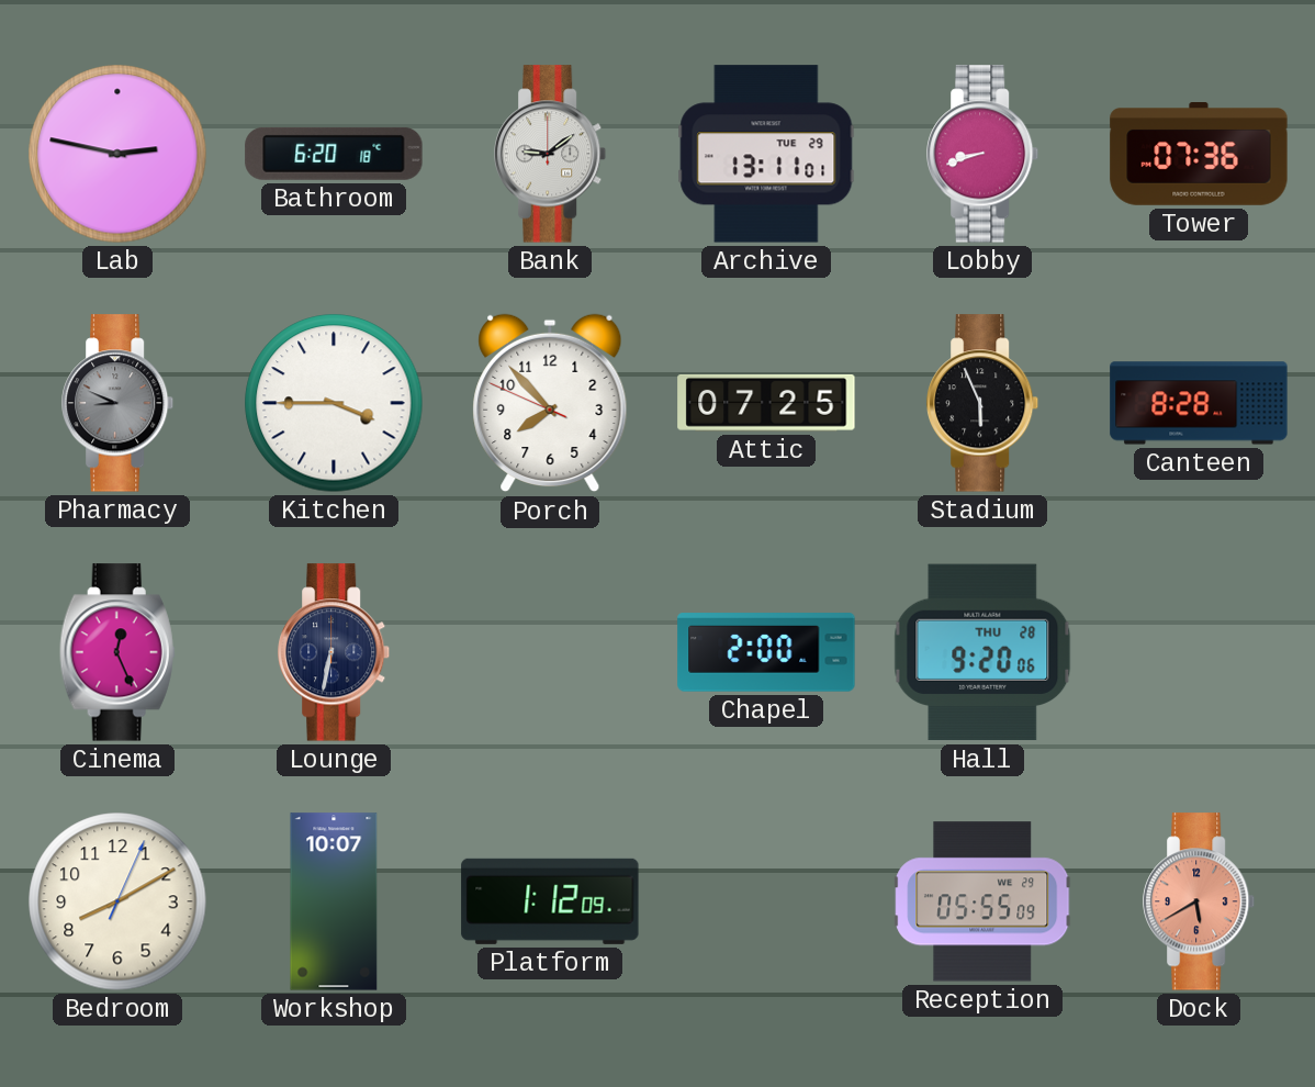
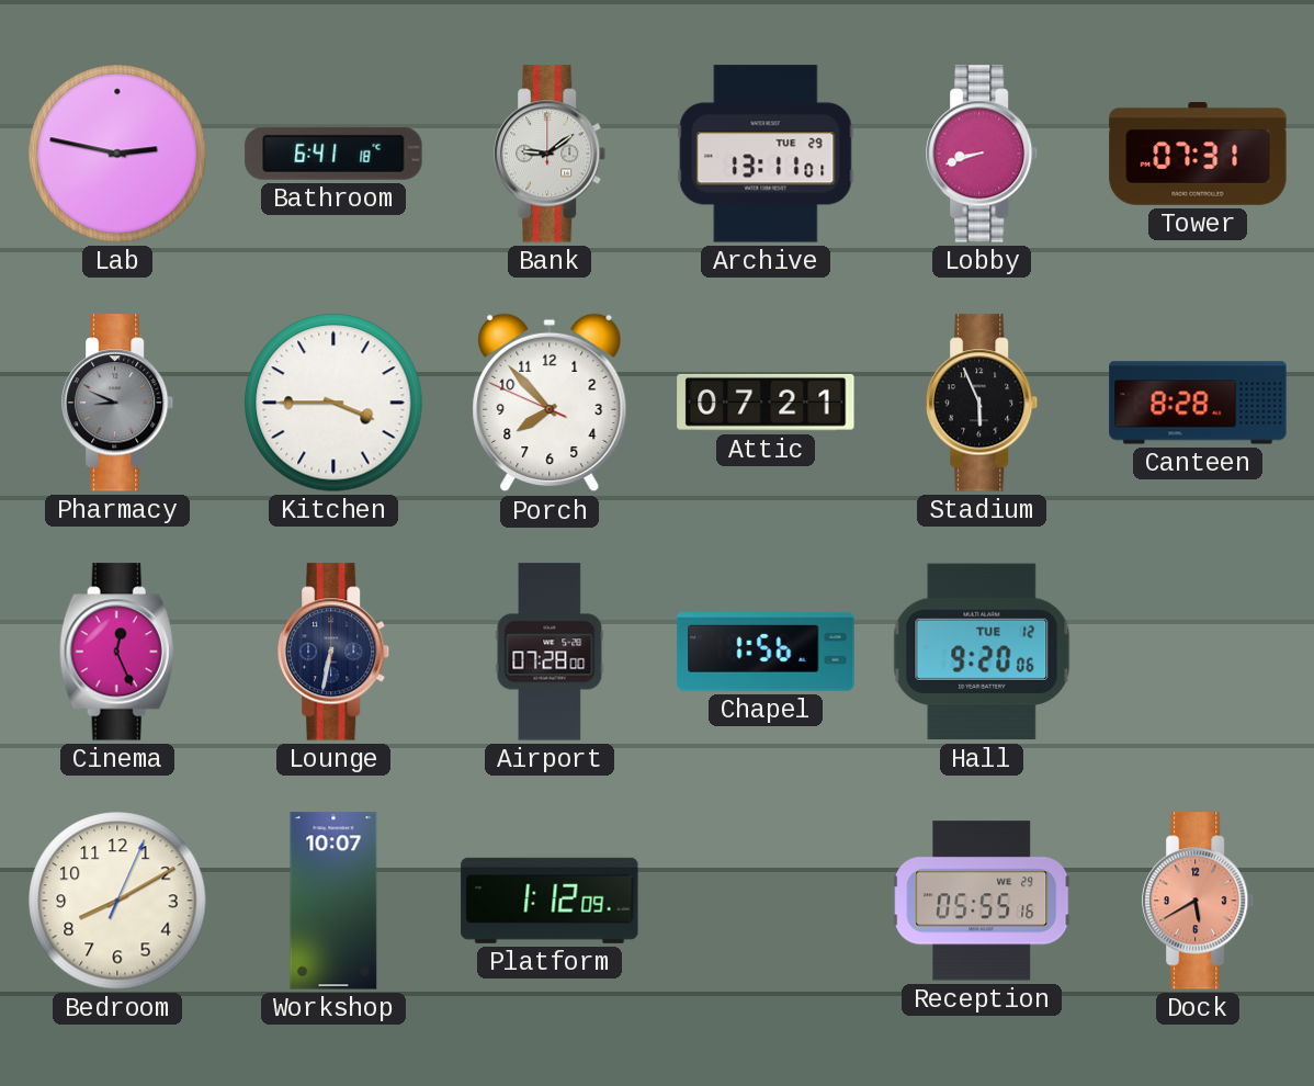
Bathroom: 6:20 -> 6:41 (333, 154)
Tower: 07:36 -> 07:31 (1198, 155)
Attic: 07:25 -> 07:21 (766, 403)
Airport: none -> 07:28 (550, 652)
Chapel: 2:00 -> 1:56 (766, 652)
Hall date: THU 28 -> TUE 12 (982, 652)
Reception: 05:55:09 -> 05:55:16 (983, 901)
